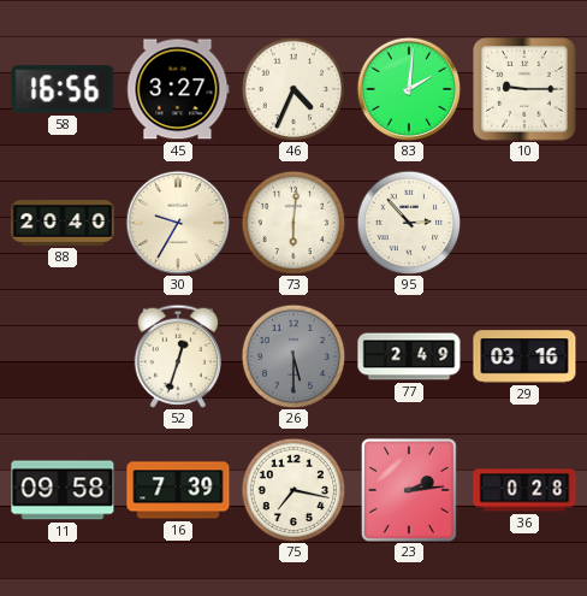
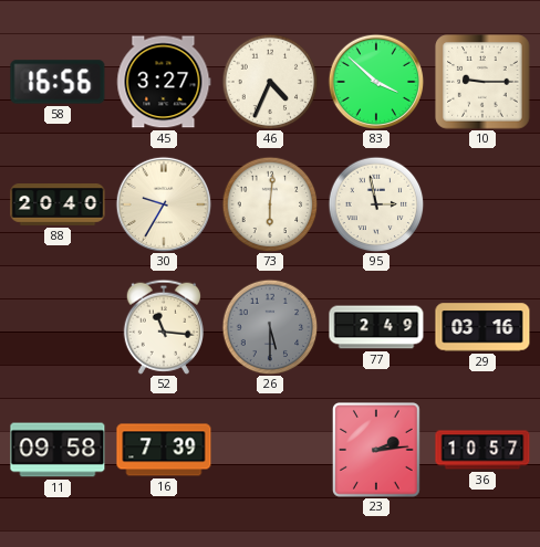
83: 2:01 -> 3:52 (376, 82)
95: 2:53 -> 2:58 (376, 204)
52: 12:33 -> 11:16 (163, 327)
75: 7:17 -> none (293, 490)
36: 0:28 -> 10:57 (482, 450)
